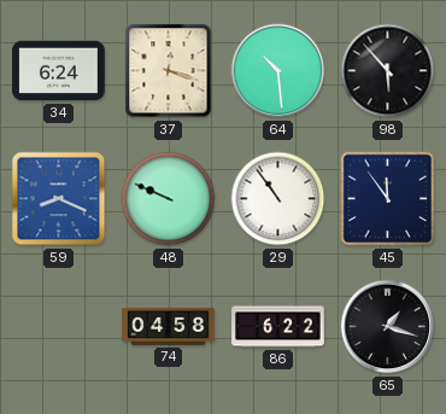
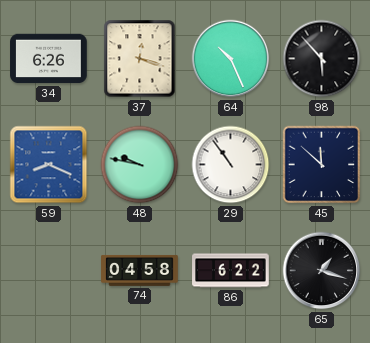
34: 6:24 -> 6:26 (49, 59)
64: 10:29 -> 10:26 (231, 59)
48: 9:49 -> 9:47 (140, 165)
45: 11:54 -> 11:52 (322, 165)
